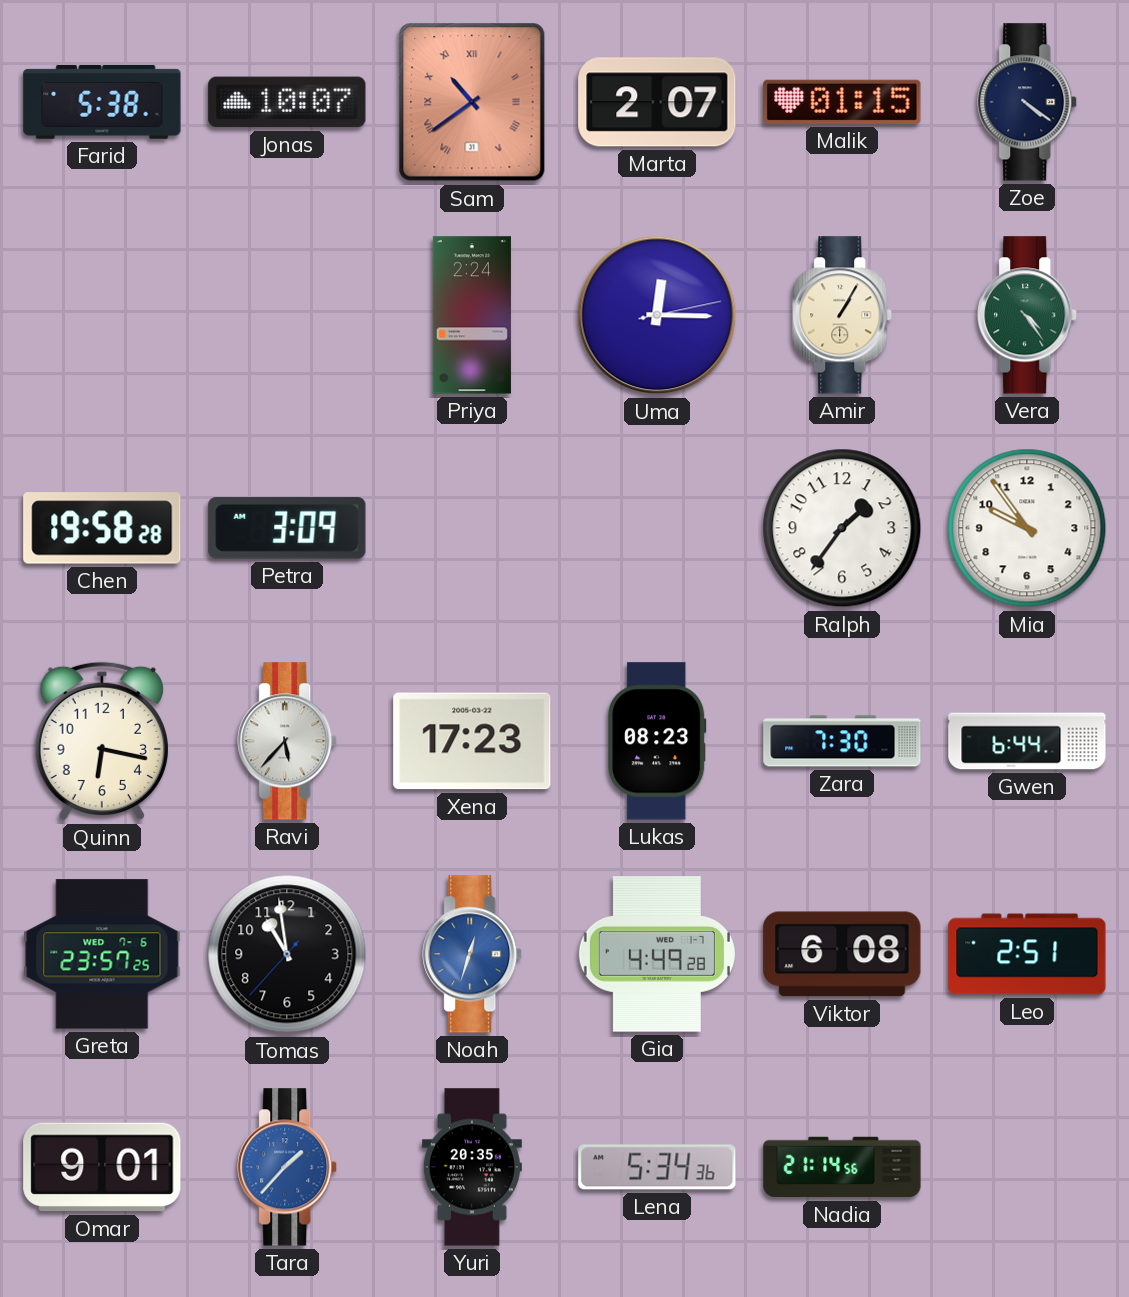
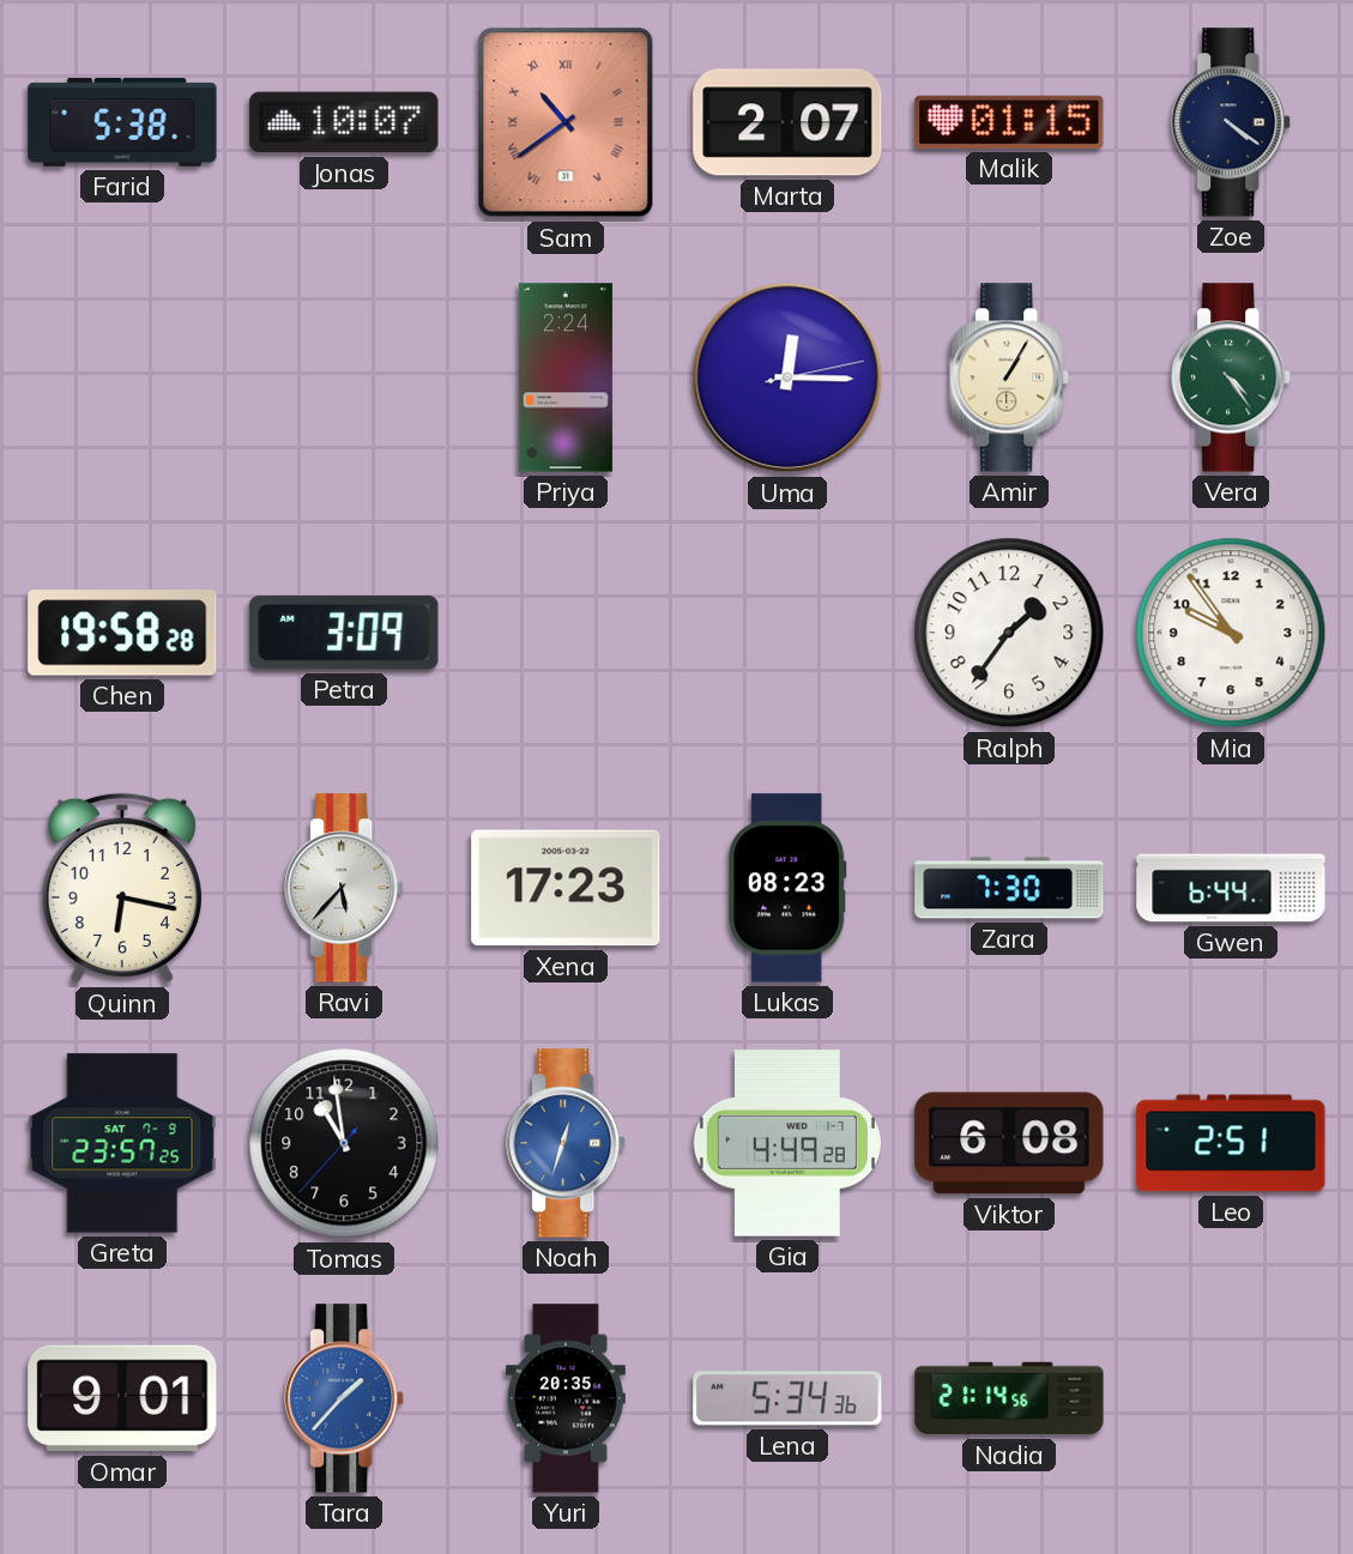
Greta date: WED 7-6 -> SAT 7-9 (122, 1143)
